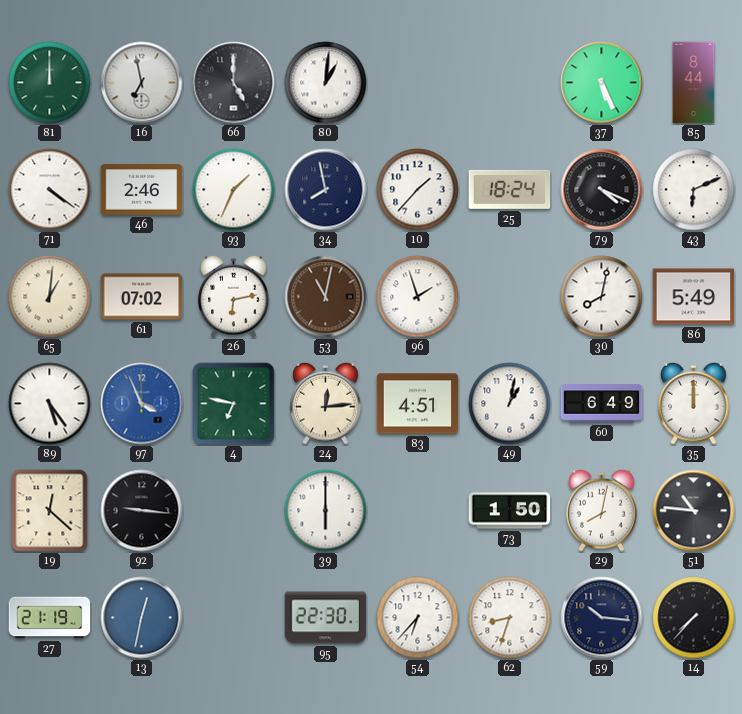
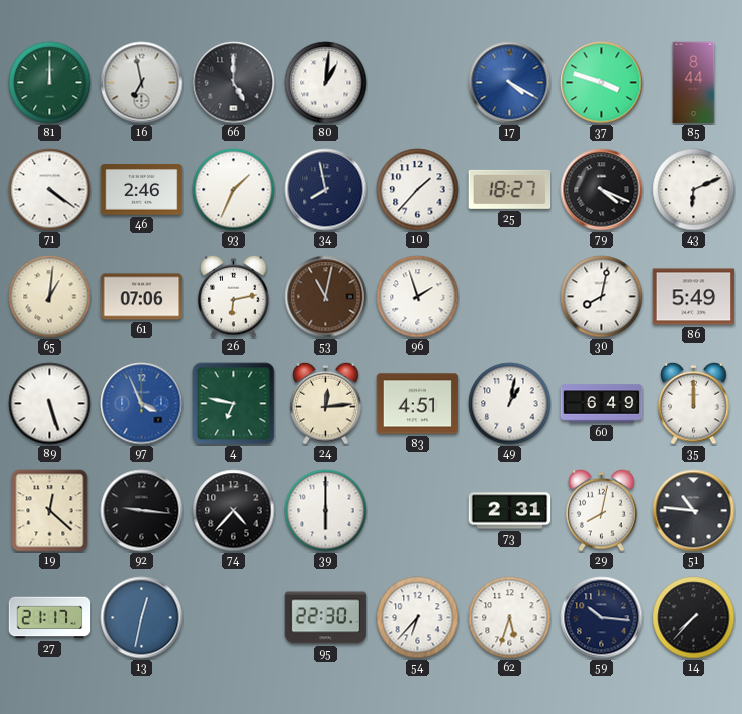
17: none -> 4:20 (510, 83)
37: 5:26 -> 3:48 (602, 83)
25: 18:24 -> 18:27 (510, 189)
61: 07:02 -> 07:06 (142, 297)
89: 5:24 -> 5:27 (50, 404)
74: none -> 4:37 (234, 511)
73: 1:50 -> 2:31 (510, 511)
27: 21:19 -> 21:17 (50, 618)
62: 8:33 -> 5:33 (510, 618)
